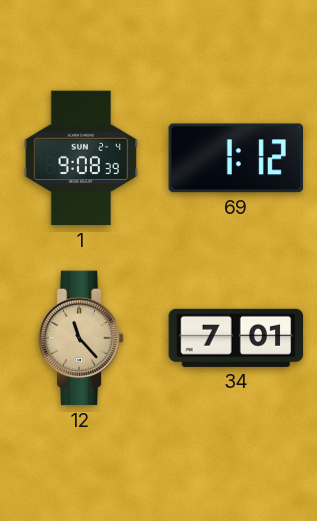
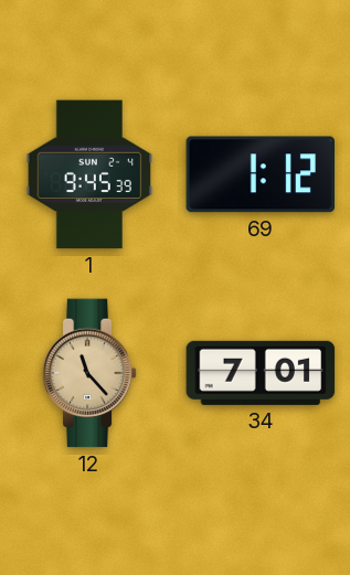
1: 9:08 -> 9:45 (89, 174)
